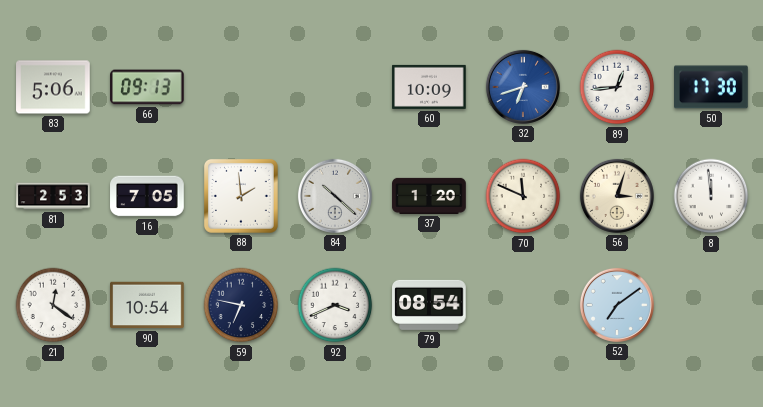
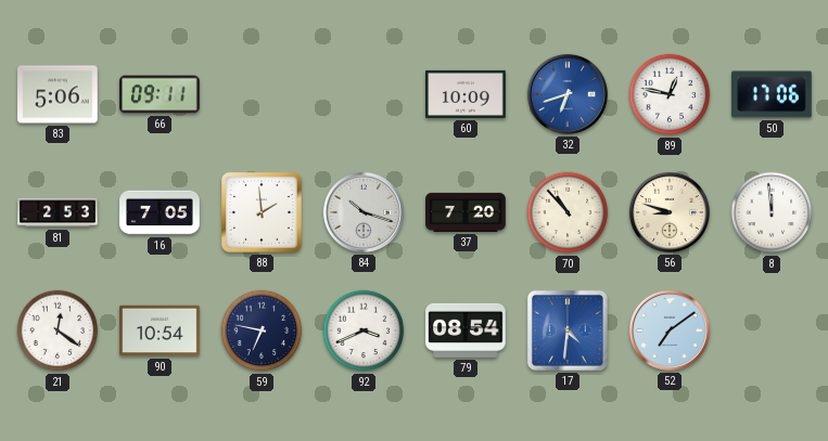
66: 09:13 -> 09:11 (160, 94)
89: 12:44 -> 12:47 (670, 94)
50: 17:30 -> 17:06 (772, 94)
84: 10:22 -> 10:18 (364, 212)
37: 1:20 -> 7:20 (466, 212)
70: 11:49 -> 10:53 (568, 212)
56: 3:03 -> 8:48 (670, 212)
17: none -> 4:31 (568, 330)
